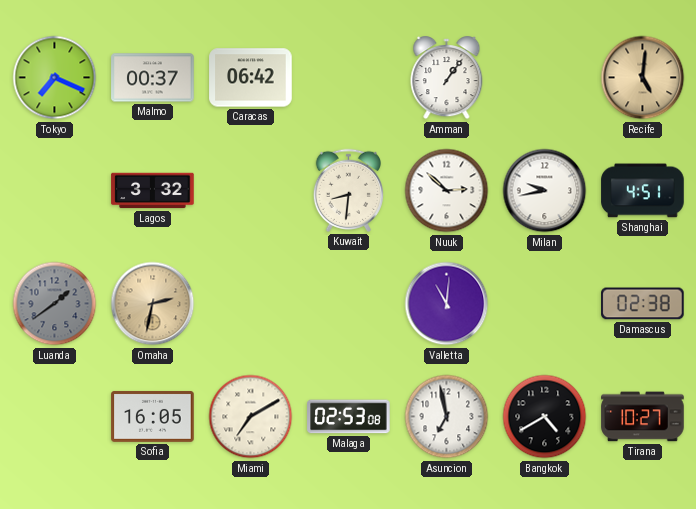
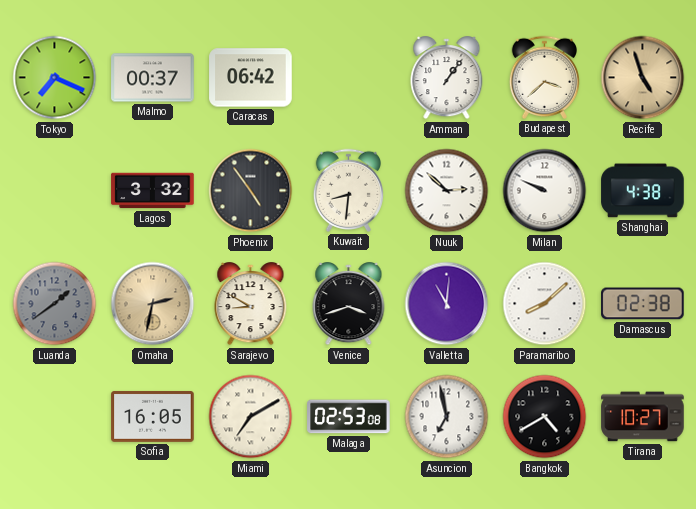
Budapest: none -> 3:38 (544, 77)
Recife: 5:01 -> 4:57 (643, 78)
Phoenix: none -> 4:54 (251, 191)
Milan: 9:43 -> 9:49 (545, 191)
Shanghai: 4:51 -> 4:38 (643, 191)
Sarajevo: none -> 8:50 (251, 304)
Venice: none -> 3:42 (349, 304)
Paramaribo: none -> 8:08 (545, 304)
